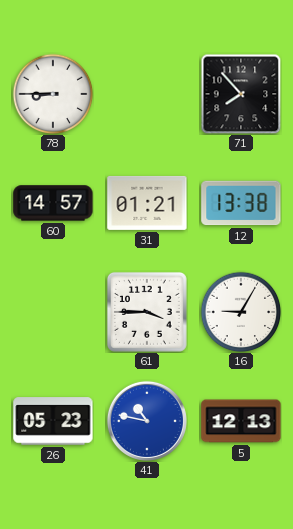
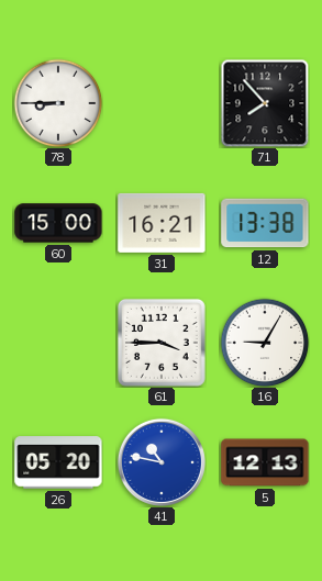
60: 14:57 -> 15:00 (58, 223)
31: 01:21 -> 16:21 (162, 223)
26: 05:23 -> 05:20 (58, 462)
